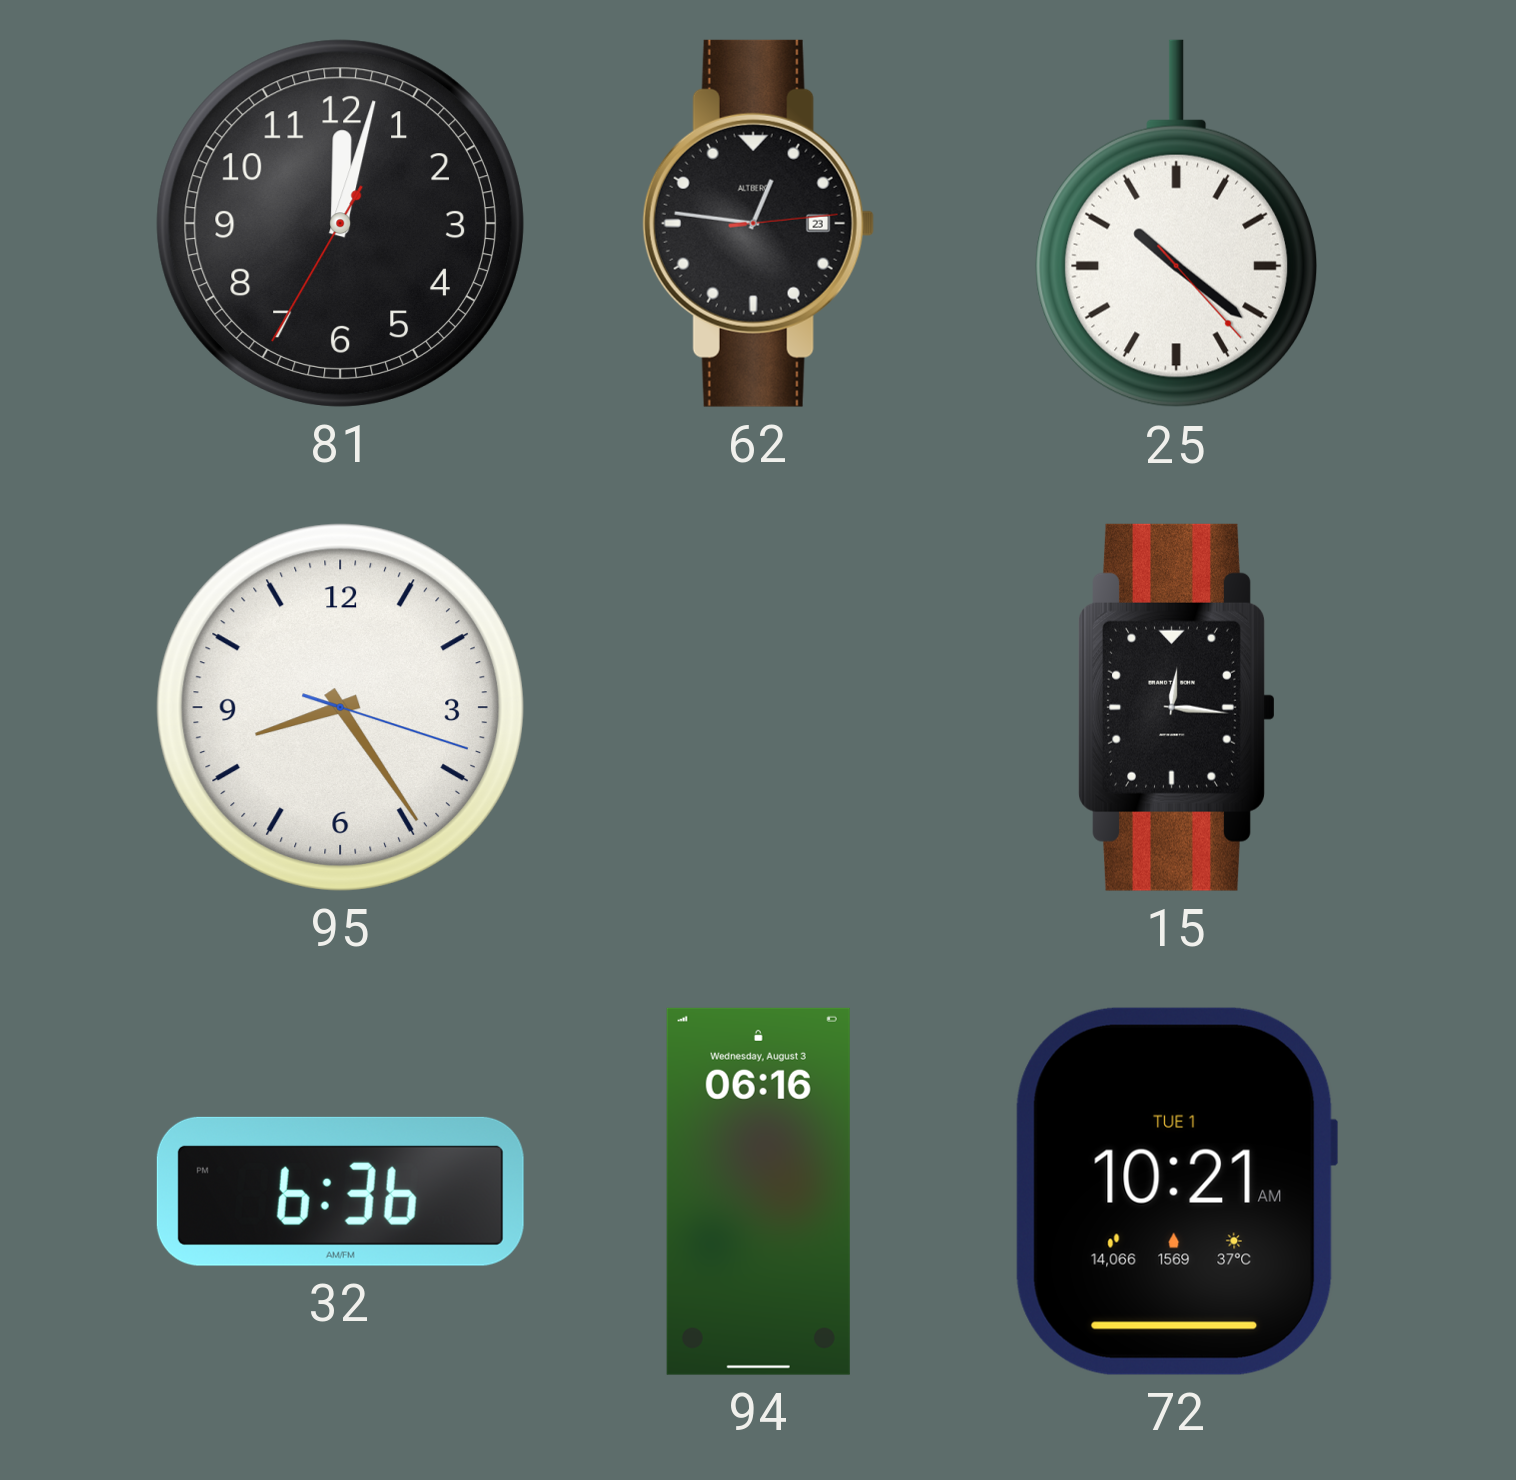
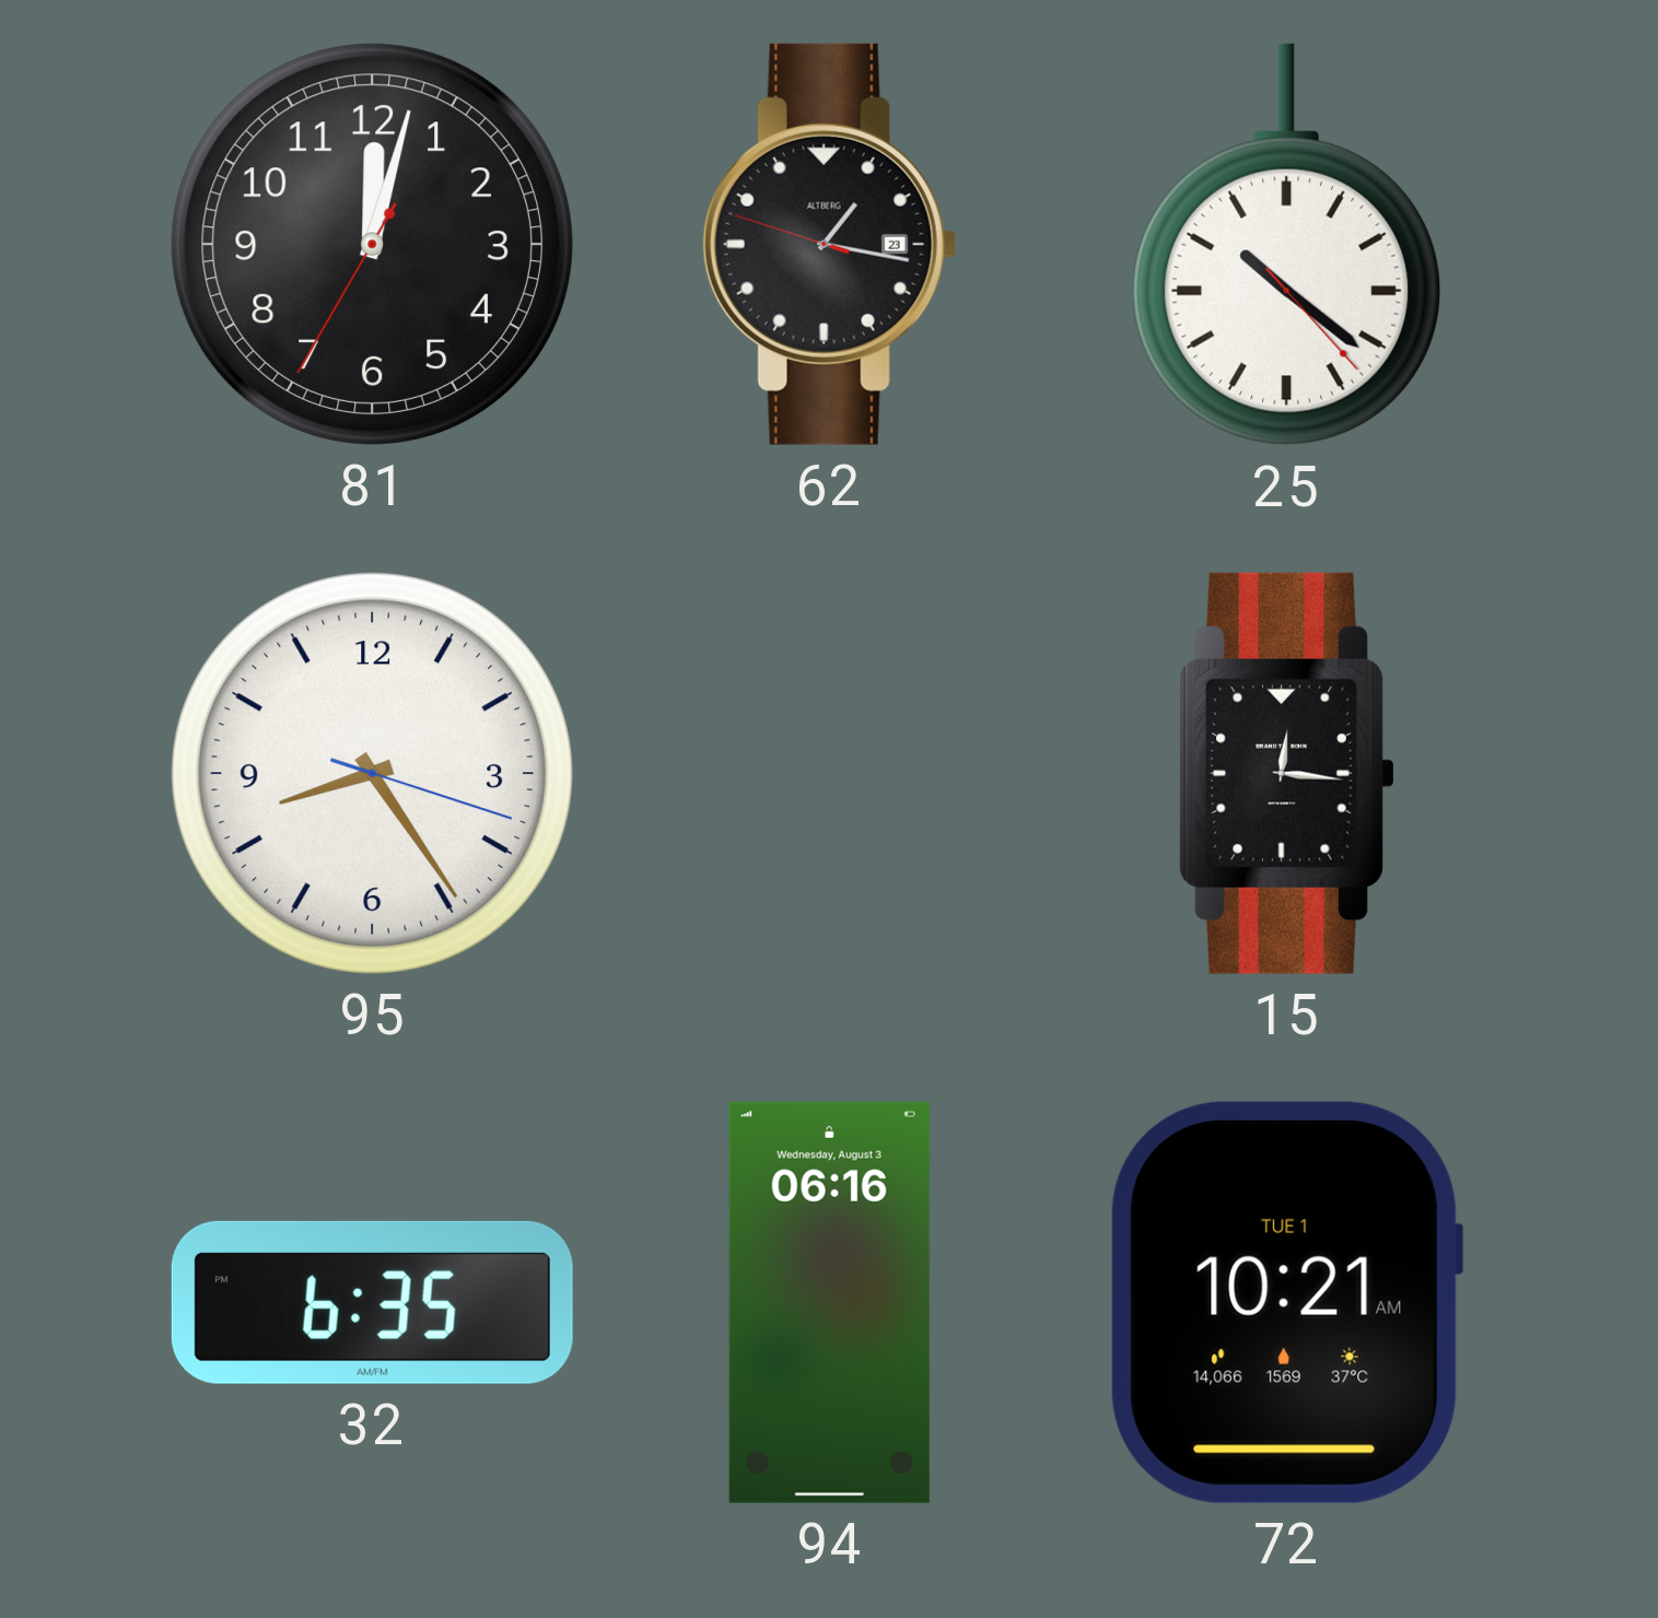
62: 12:46 -> 1:16 (829, 244)
32: 6:36 -> 6:35 (372, 1302)
